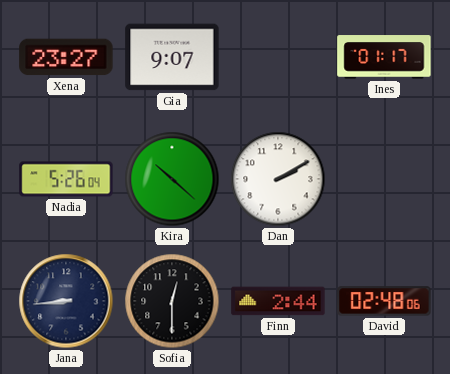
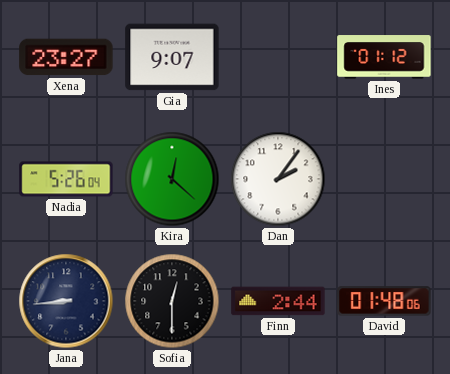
Ines: 01:17 -> 01:12 (384, 57)
Kira: 10:22 -> 12:22 (172, 179)
Dan: 2:10 -> 2:06 (278, 179)
David: 02:48 -> 01:48 (384, 301)
